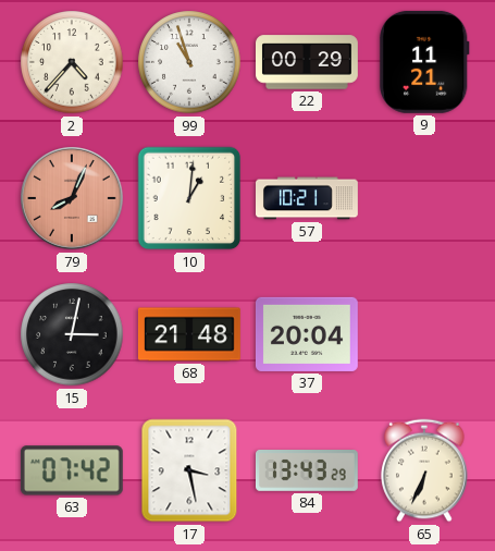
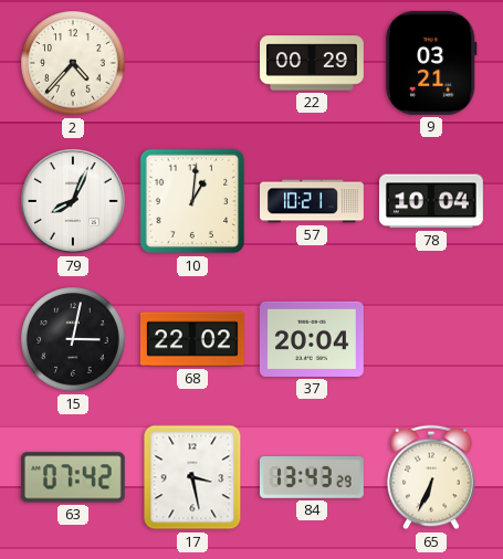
99: 10:57 -> none (189, 62)
9: 11:21 -> 03:21 (431, 63)
79 dial: salmon -> white (74, 202)
78: none -> 10:04 (432, 201)
68: 21:48 -> 22:02 (192, 339)
